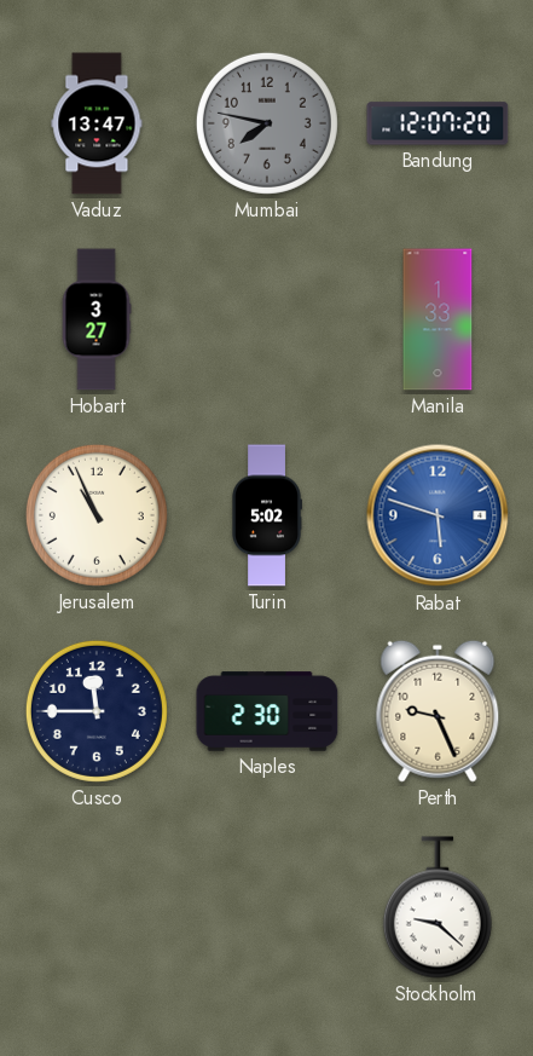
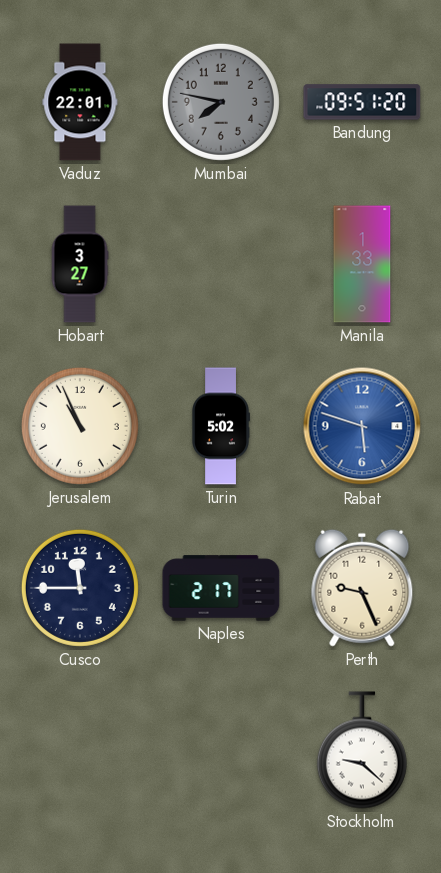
Vaduz: 13:47 -> 22:01 (80, 102)
Bandung: 12:07 -> 09:51 (362, 102)
Naples: 2:30 -> 2:17 (221, 588)
